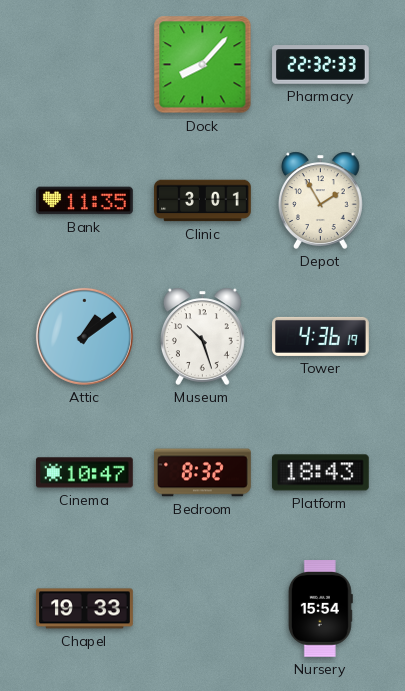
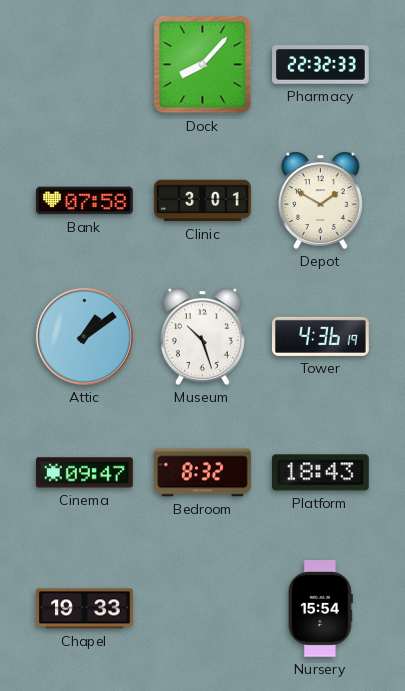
Bank: 11:35 -> 07:58 (85, 201)
Depot: 1:55 -> 1:50 (320, 200)
Cinema: 10:47 -> 09:47 (84, 473)
